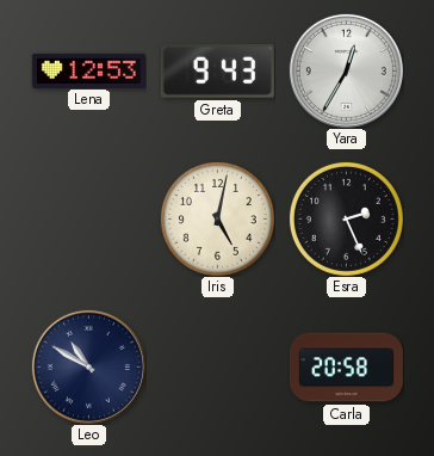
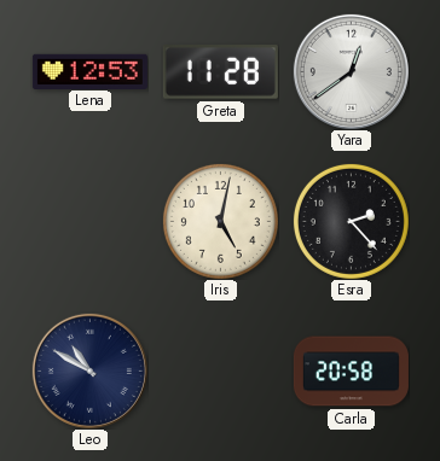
Greta: 9:43 -> 11:28 (220, 72)
Yara: 12:35 -> 12:39 (351, 71)
Esra: 2:26 -> 2:23 (351, 221)
